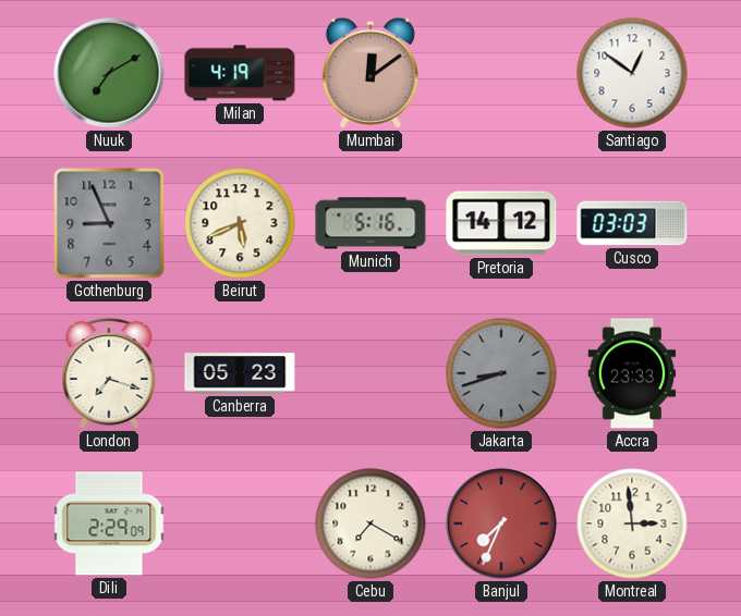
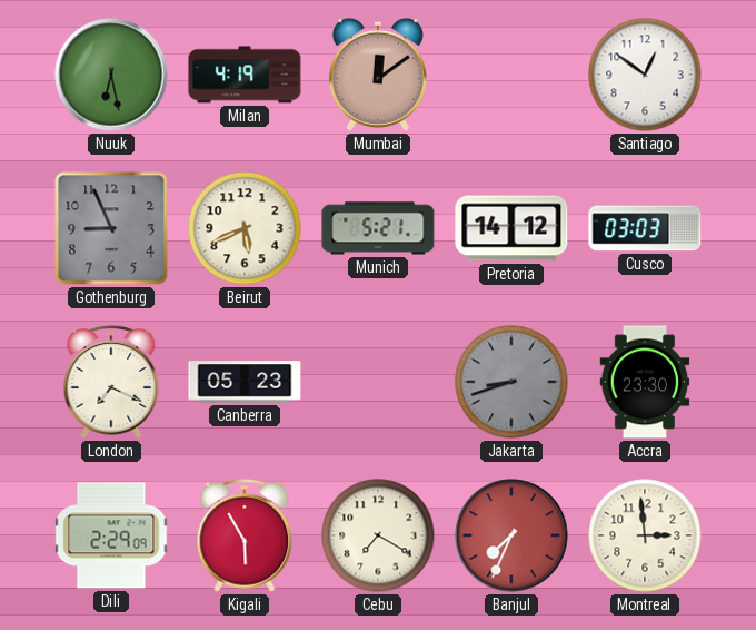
Nuuk: 7:10 -> 6:28 (111, 75)
Munich: 5:16 -> 5:21 (378, 228)
London: 7:18 -> 7:19 (111, 382)
Accra: 23:33 -> 23:30 (645, 382)
Kigali: none -> 5:55 (245, 535)
